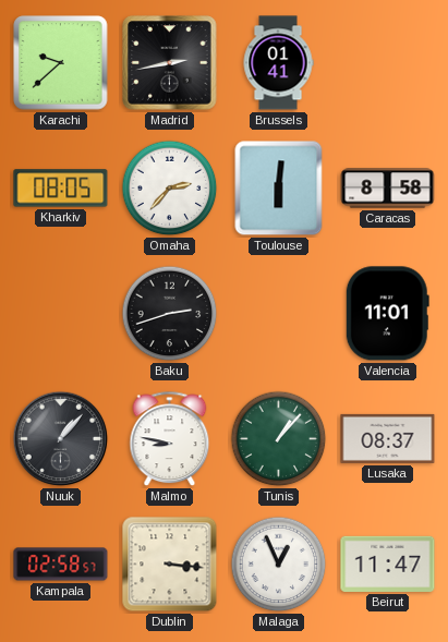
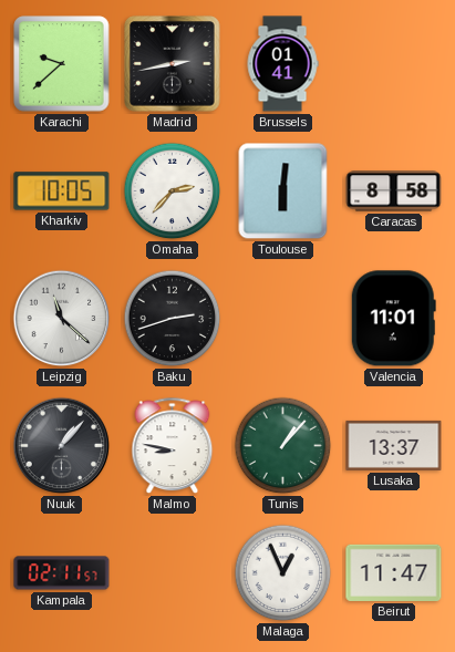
Kharkiv: 08:05 -> 10:05 (62, 192)
Leipzig: none -> 11:22 (62, 319)
Lusaka: 08:37 -> 13:37 (394, 445)
Kampala: 02:58 -> 02:11 (62, 573)
Dublin: 3:16 -> none (170, 565)
